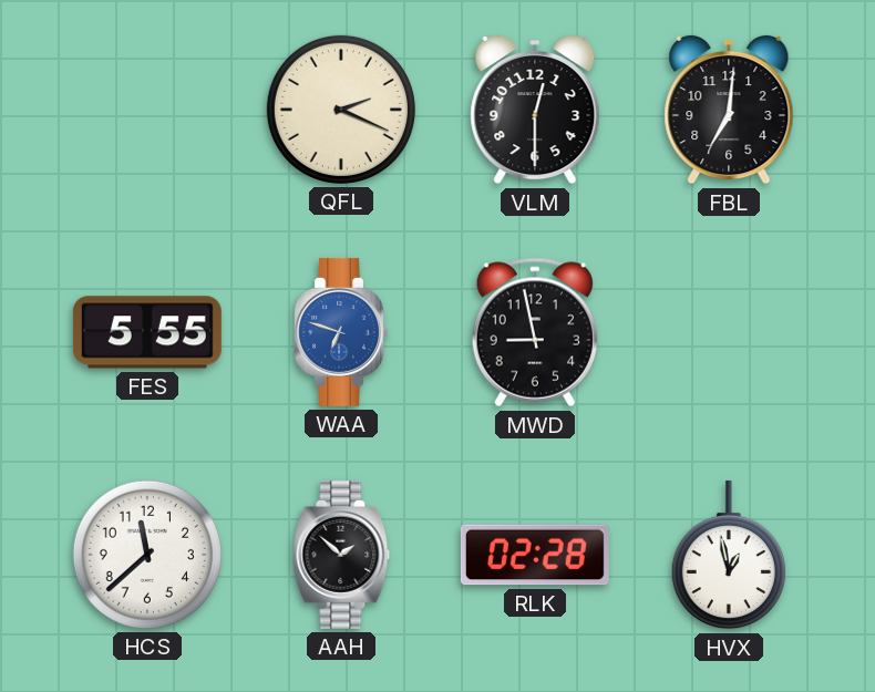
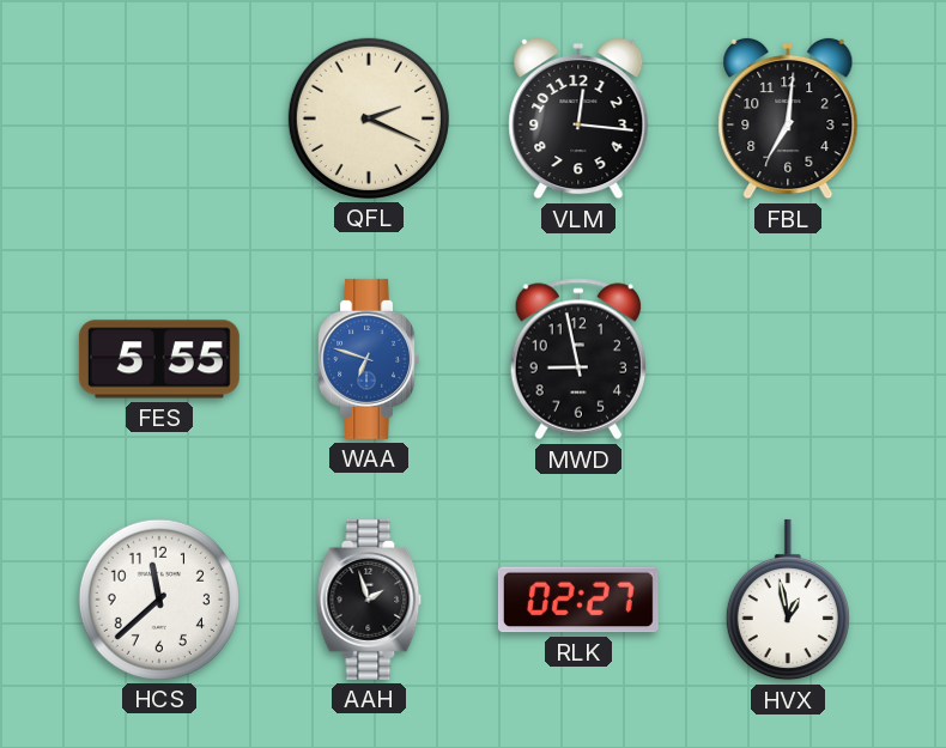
VLM: 12:30 -> 12:16 (578, 118)
AAH: 1:52 -> 1:57 (369, 600)
RLK: 02:28 -> 02:27 (578, 600)
